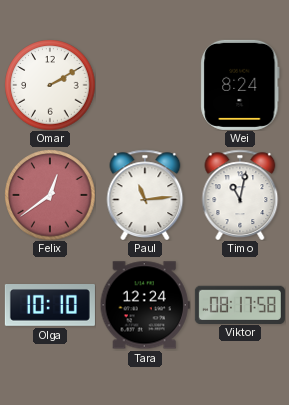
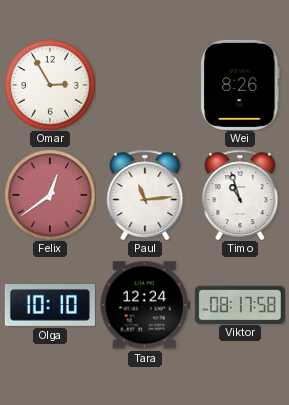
Omar: 2:10 -> 2:55 (50, 85)
Wei: 8:24 -> 8:26 (240, 85)
Timo: 11:02 -> 10:57 (240, 194)
